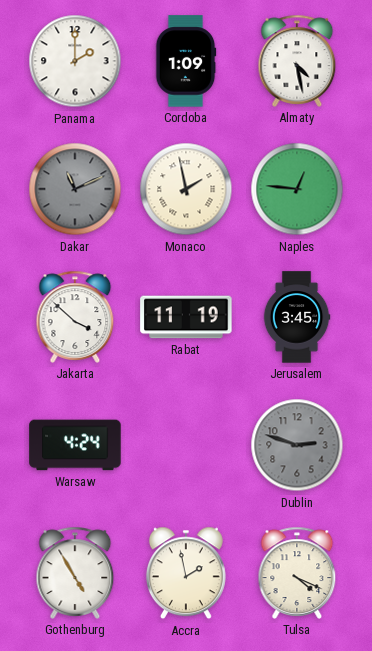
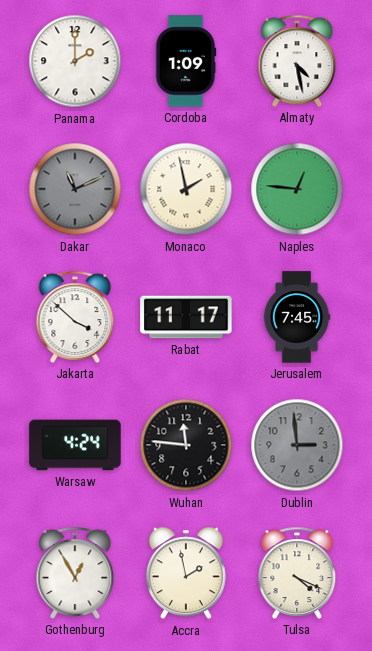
Rabat: 11:19 -> 11:17 (186, 317)
Jerusalem: 3:45 -> 7:45 (297, 317)
Wuhan: none -> 11:46 (186, 445)
Dublin: 2:48 -> 2:59 (297, 445)
Gothenburg: 4:55 -> 12:55 (75, 573)
